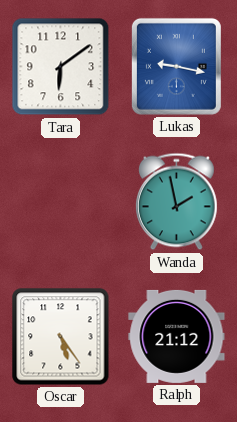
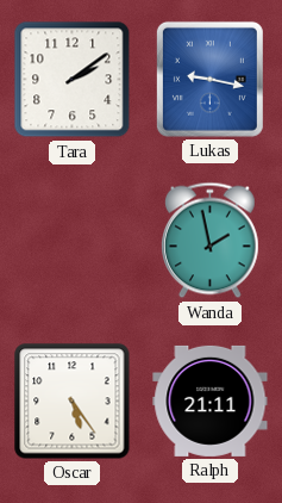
Tara: 6:09 -> 2:09 (73, 80)
Ralph: 21:12 -> 21:11 (211, 400)
